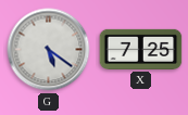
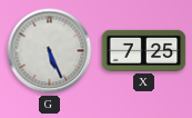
G: 5:21 -> 5:26 (50, 51)
